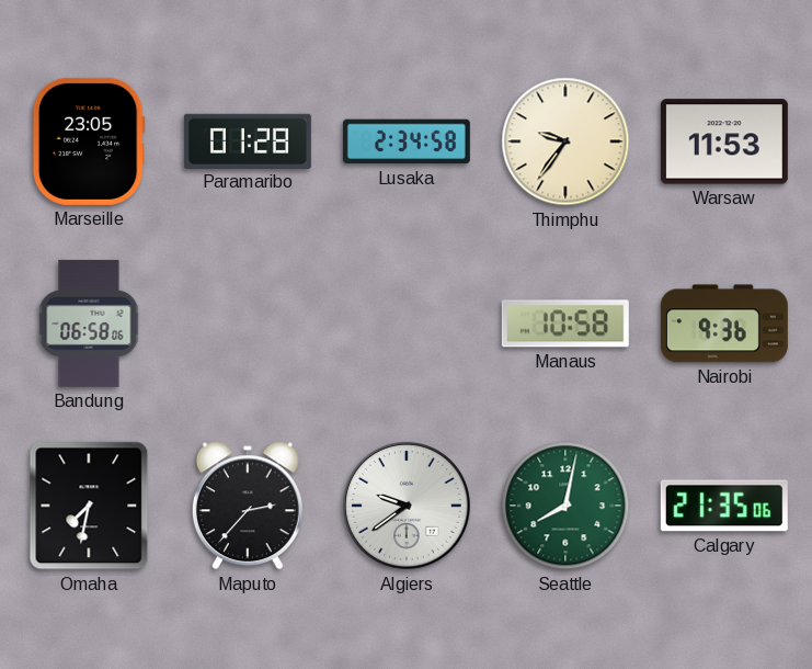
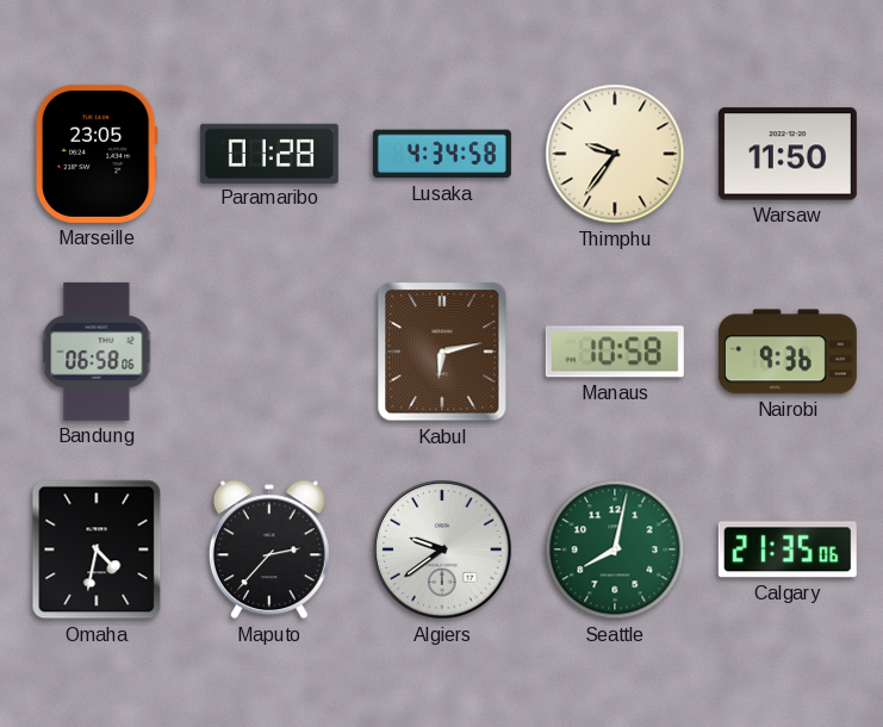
Lusaka: 2:34 -> 4:34 (442, 154)
Warsaw: 11:53 -> 11:50 (788, 154)
Kabul: none -> 6:13 (442, 352)
Omaha: 7:32 -> 4:32 (97, 549)
